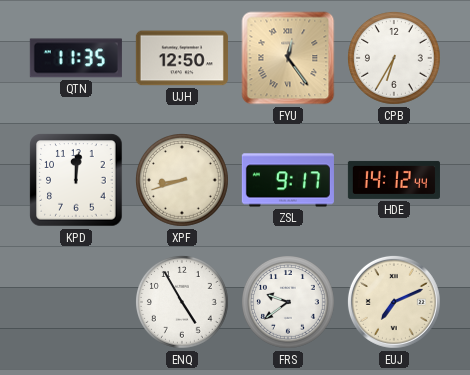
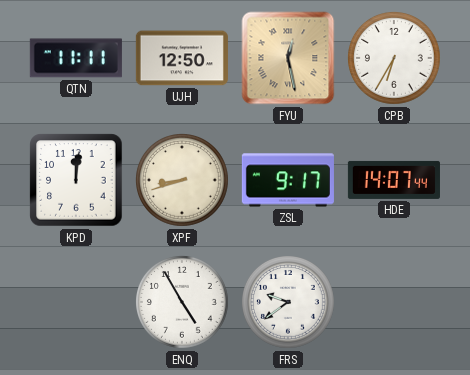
QTN: 11:35 -> 11:11 (76, 58)
FYU: 12:24 -> 12:28 (288, 58)
HDE: 14:12 -> 14:07 (394, 180)
EUJ: 7:11 -> none (394, 302)
